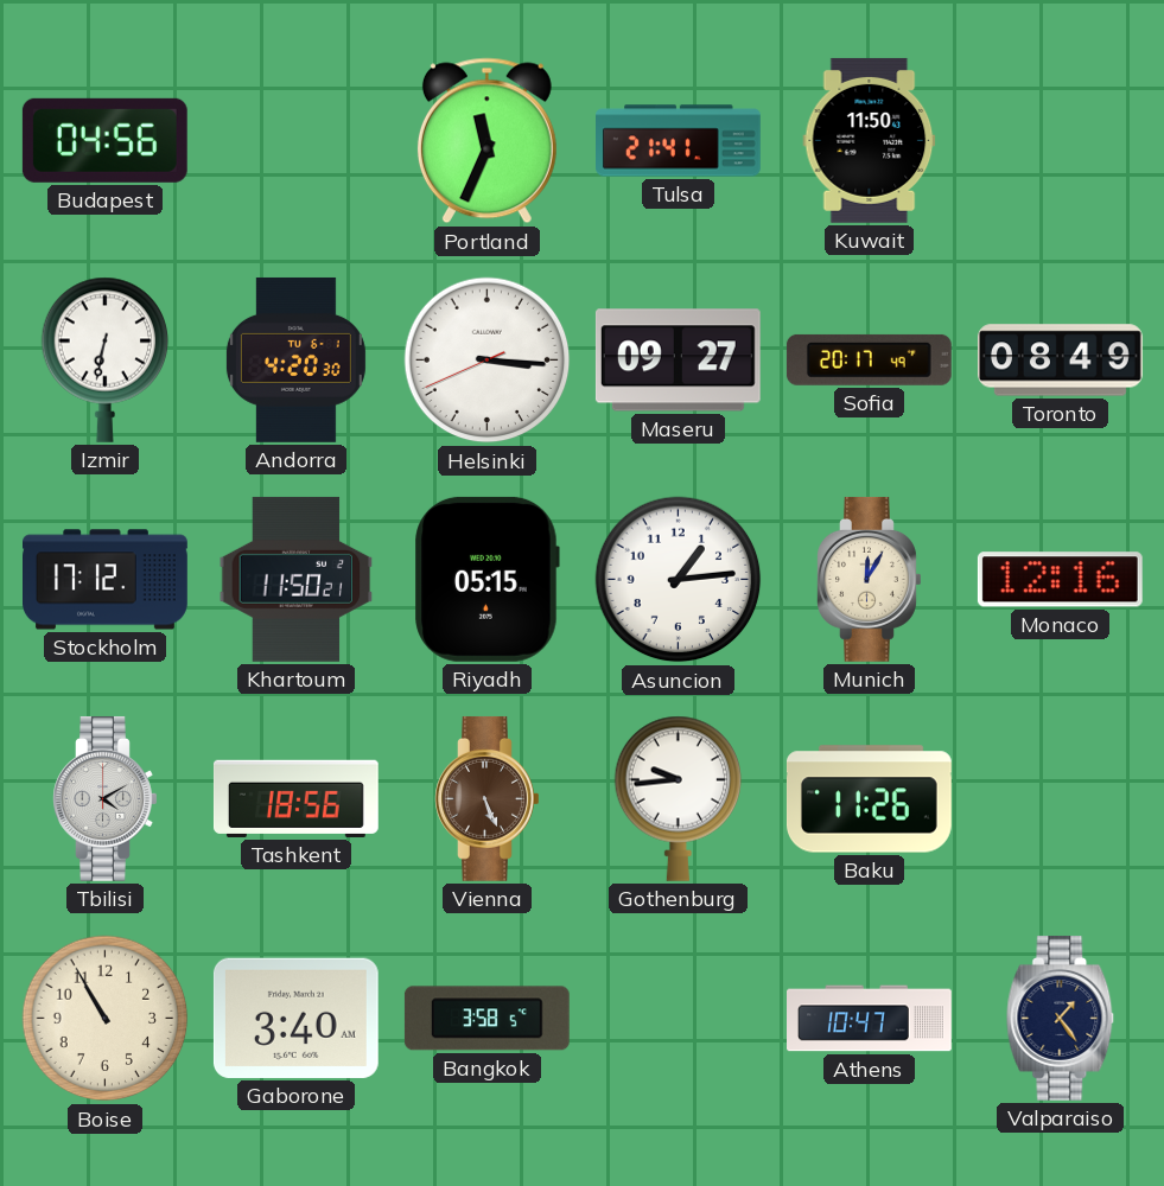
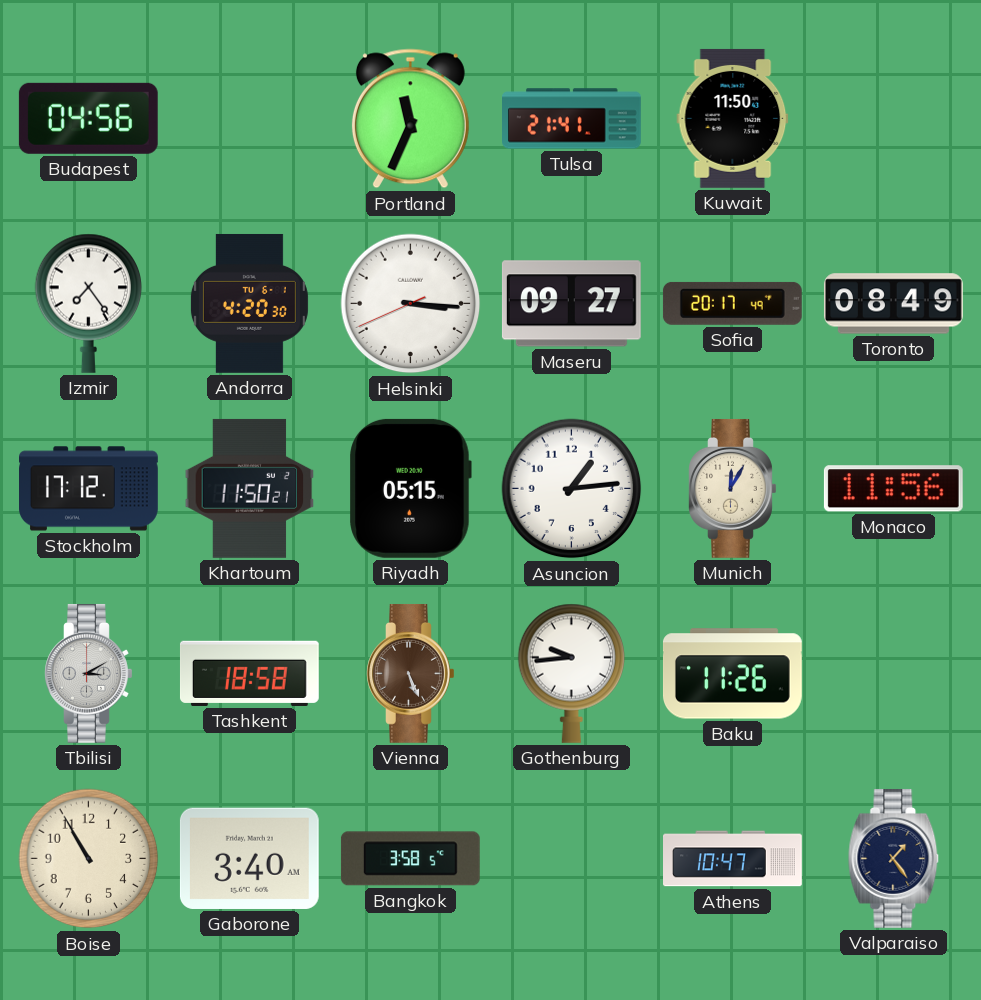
Izmir: 6:32 -> 7:24 (89, 303)
Monaco: 12:16 -> 11:56 (893, 489)
Tbilisi: 4:10 -> 3:10 (89, 673)
Tashkent: 18:56 -> 18:58 (249, 673)
